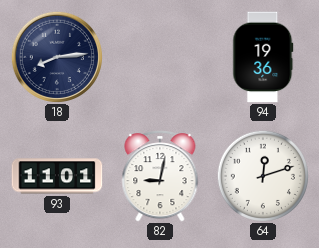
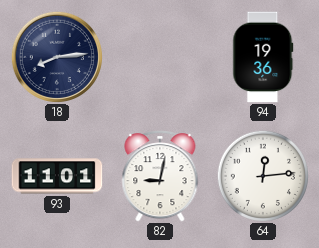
64: 12:12 -> 12:14 (263, 176)
